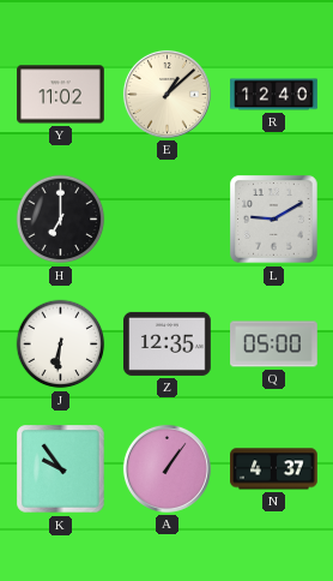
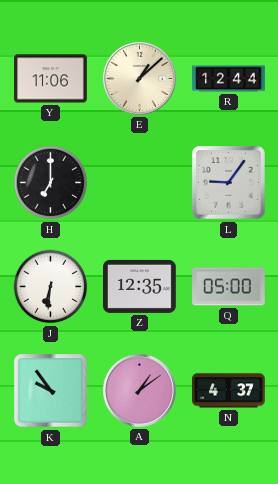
Y: 11:02 -> 11:06 (51, 79)
R: 12:40 -> 12:44 (229, 79)
L: 9:10 -> 9:06 (229, 183)
A: 1:06 -> 1:09 (139, 390)
